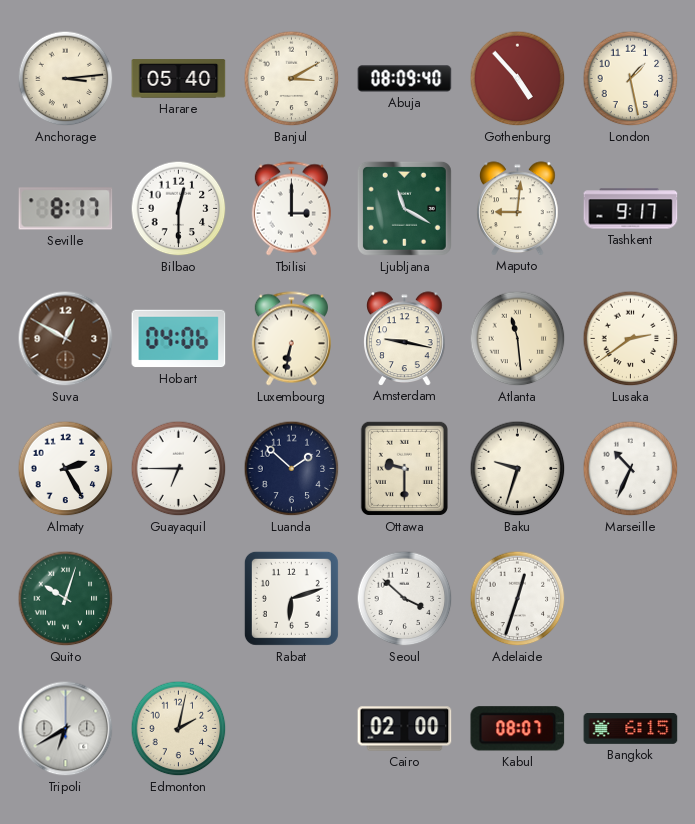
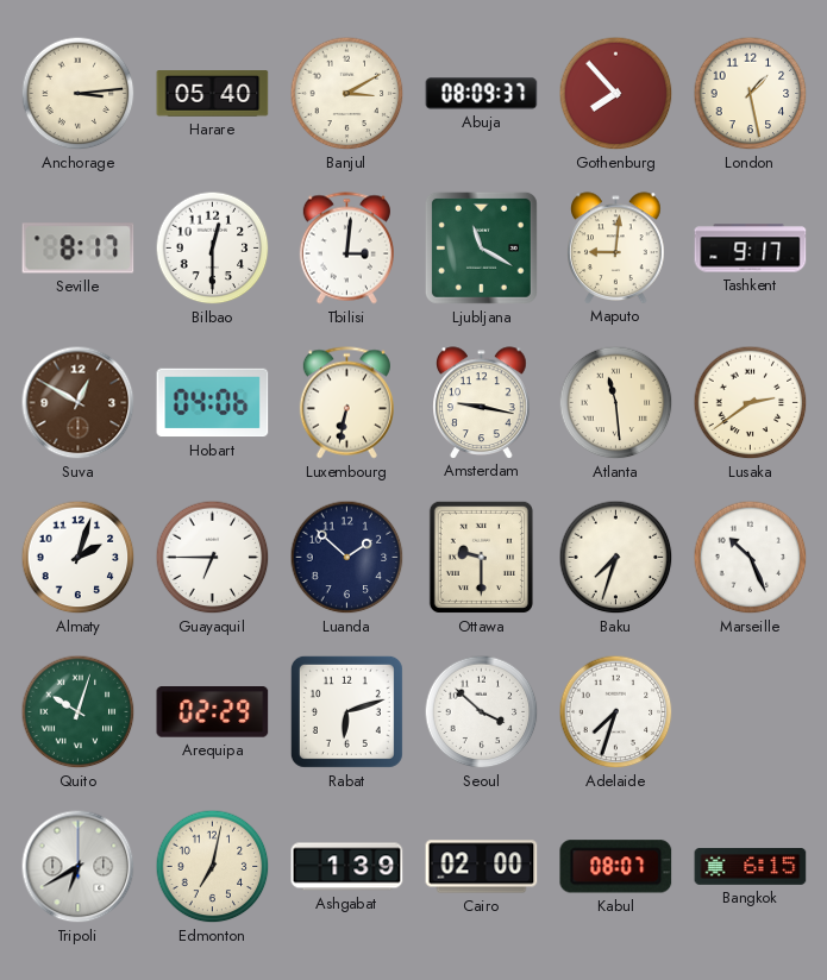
Abuja: 08:09:40 -> 08:09:37 (482, 94)
Gothenburg: 4:53 -> 7:53 (616, 94)
Tbilisi: 3:00 -> 3:01 (346, 249)
Almaty: 2:25 -> 2:03 (79, 558)
Baku: 9:33 -> 7:33 (616, 558)
Marseille: 10:34 -> 10:26 (751, 558)
Arequipa: none -> 02:29 (213, 712)
Adelaide: 12:33 -> 7:33 (616, 712)
Edmonton: 2:02 -> 7:02 (213, 867)
Ashgabat: none -> 1:39 (347, 867)
